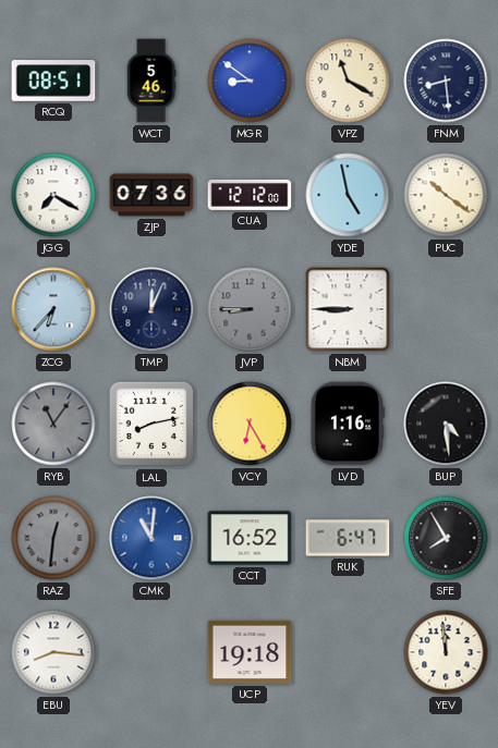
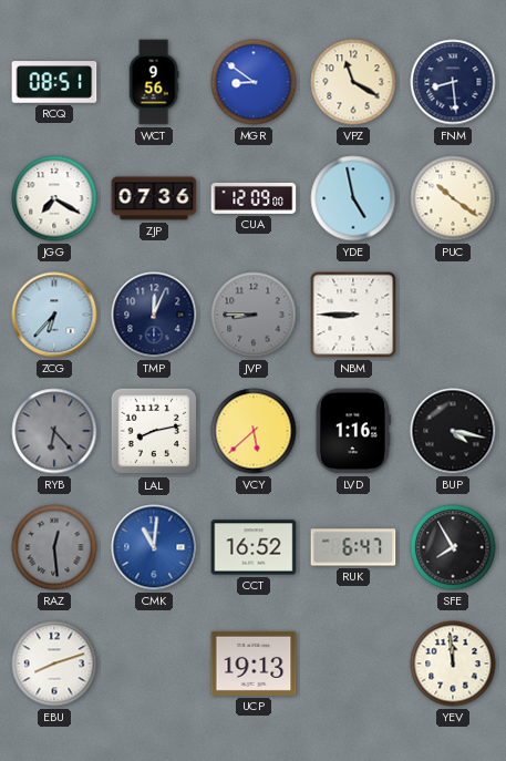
WCT: 5:46 -> 9:56 (154, 82)
CUA: 12:12 -> 12:09 (254, 198)
RYB: 11:06 -> 6:23 (54, 431)
VCY: 6:25 -> 5:38 (254, 431)
BUP: 4:29 -> 4:17 (453, 431)
RAZ: 12:31 -> 12:29 (54, 547)
EBU: 8:16 -> 8:12 (54, 664)
UCP: 19:18 -> 19:13 (254, 664)
